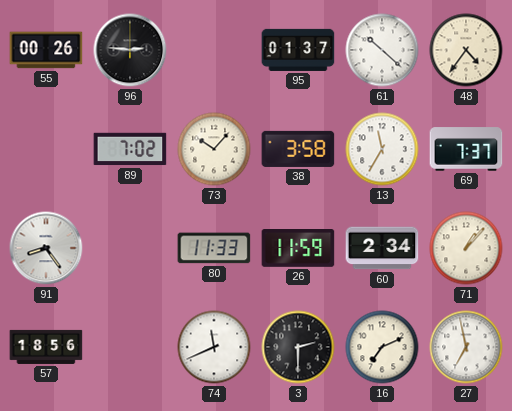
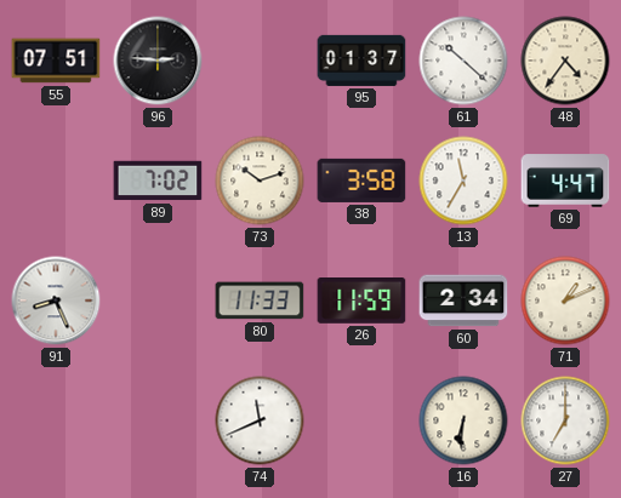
55: 00:26 -> 07:51 (56, 61)
73: 10:07 -> 10:12 (260, 181)
69: 7:37 -> 4:47 (565, 181)
91: 8:24 -> 8:26 (56, 300)
71: 1:07 -> 1:11 (565, 300)
57: 18:56 -> none (46, 347)
3: 2:30 -> none (298, 347)
16: 7:11 -> 6:31 (463, 420)
27: 6:58 -> 7:00 (565, 420)
